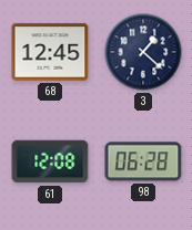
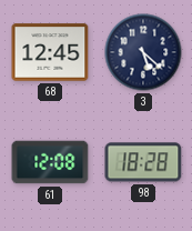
3: 1:22 -> 5:22 (143, 52)
98: 06:28 -> 18:28 (143, 162)
